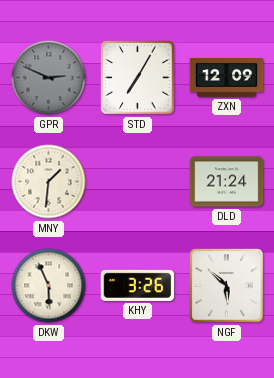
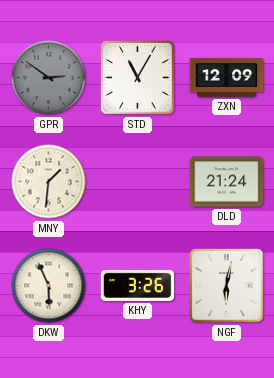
GPR: 2:49 -> 2:51 (49, 78)
STD: 7:05 -> 11:05 (138, 78)
NGF: 5:52 -> 6:02 (227, 286)
